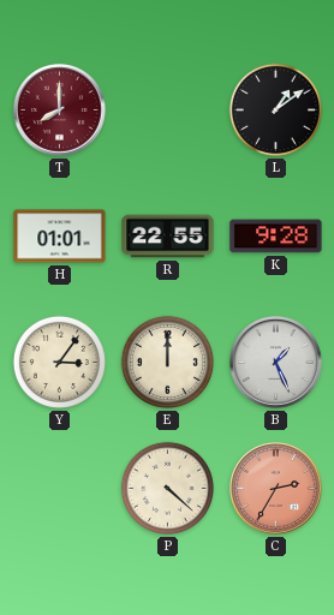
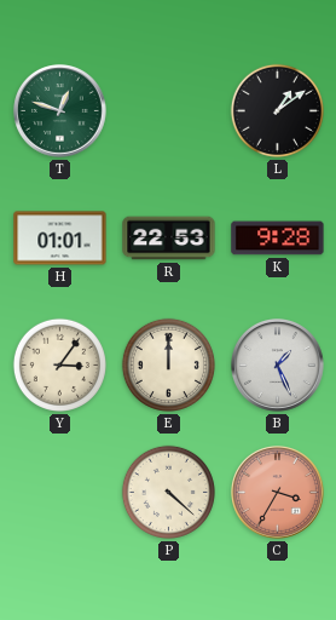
T: 8:00 -> 12:48 (60, 111)
T dial: burgundy -> green (60, 111)
R: 22:55 -> 22:53 (169, 239)
C: 2:35 -> 3:35 (278, 493)
